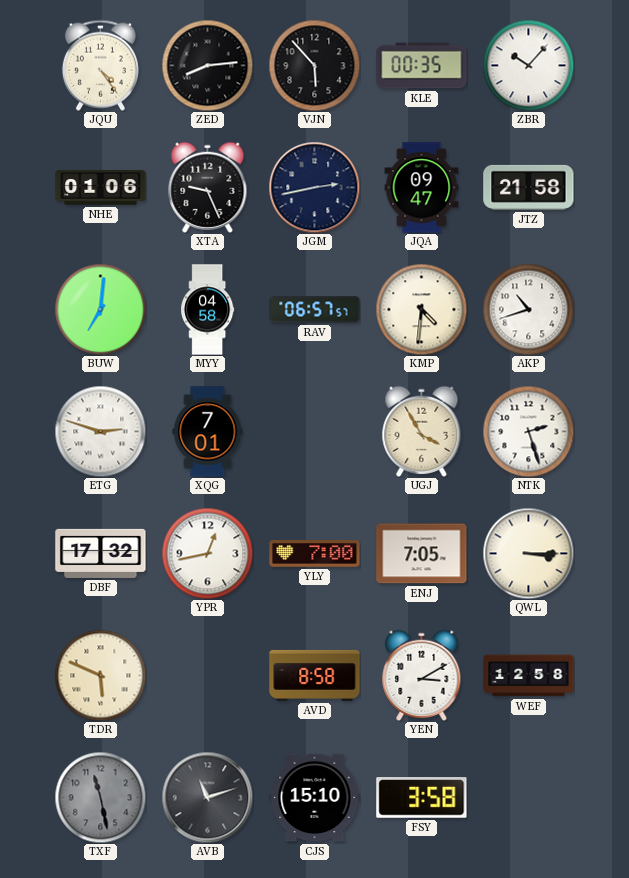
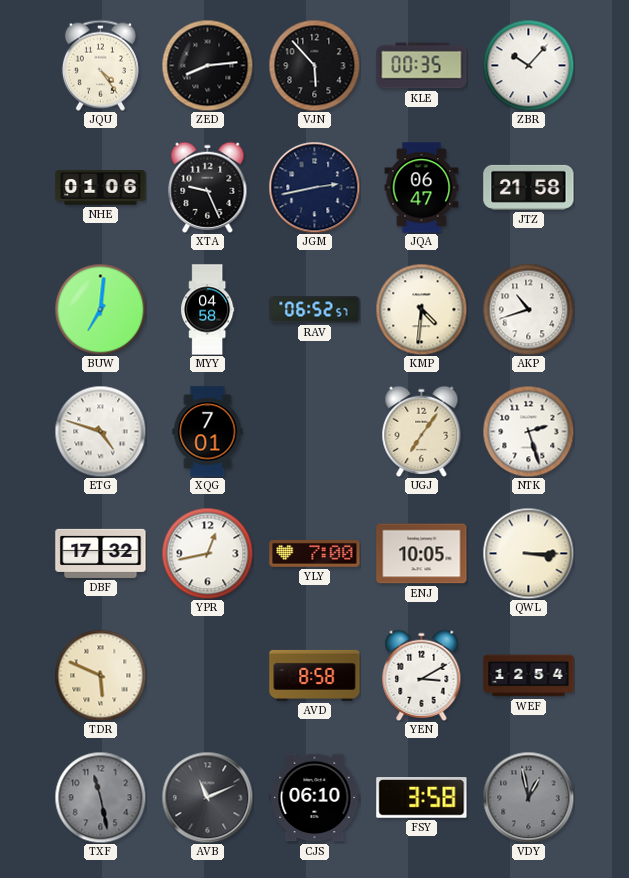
JQA: 09:47 -> 06:47 (422, 188)
RAV: 06:57 -> 06:52 (315, 310)
ETG: 2:48 -> 4:48 (100, 431)
UGJ: 3:55 -> 7:06 (422, 431)
ENJ: 7:05 -> 10:05 (422, 554)
WEF: 12:58 -> 12:54 (529, 676)
AVB: 11:12 -> 11:11 (207, 797)
CJS: 15:10 -> 06:10 (315, 798)
VDY: none -> 12:58 (528, 797)
